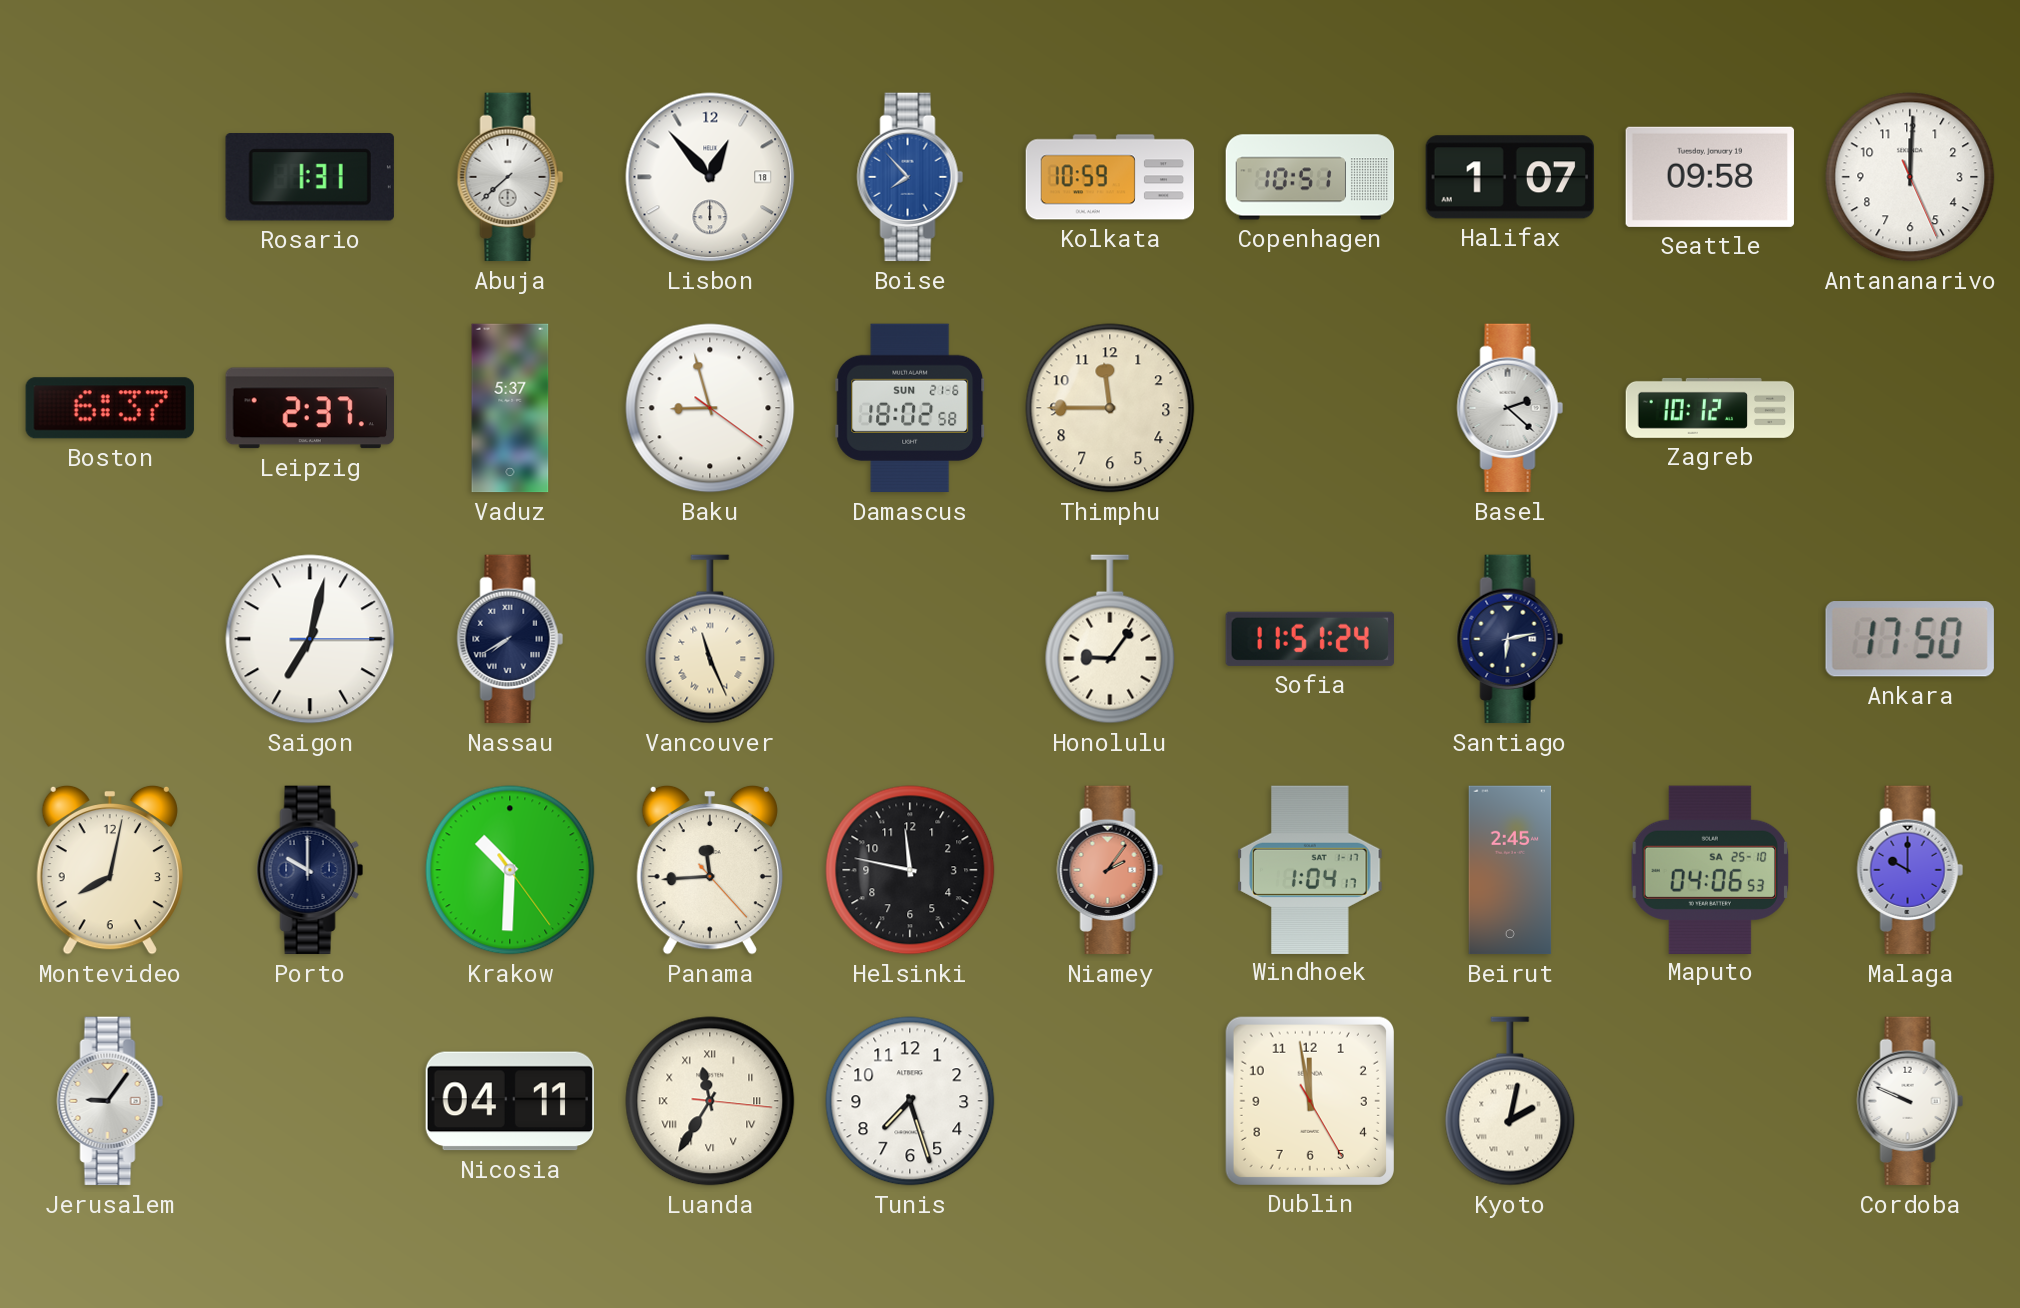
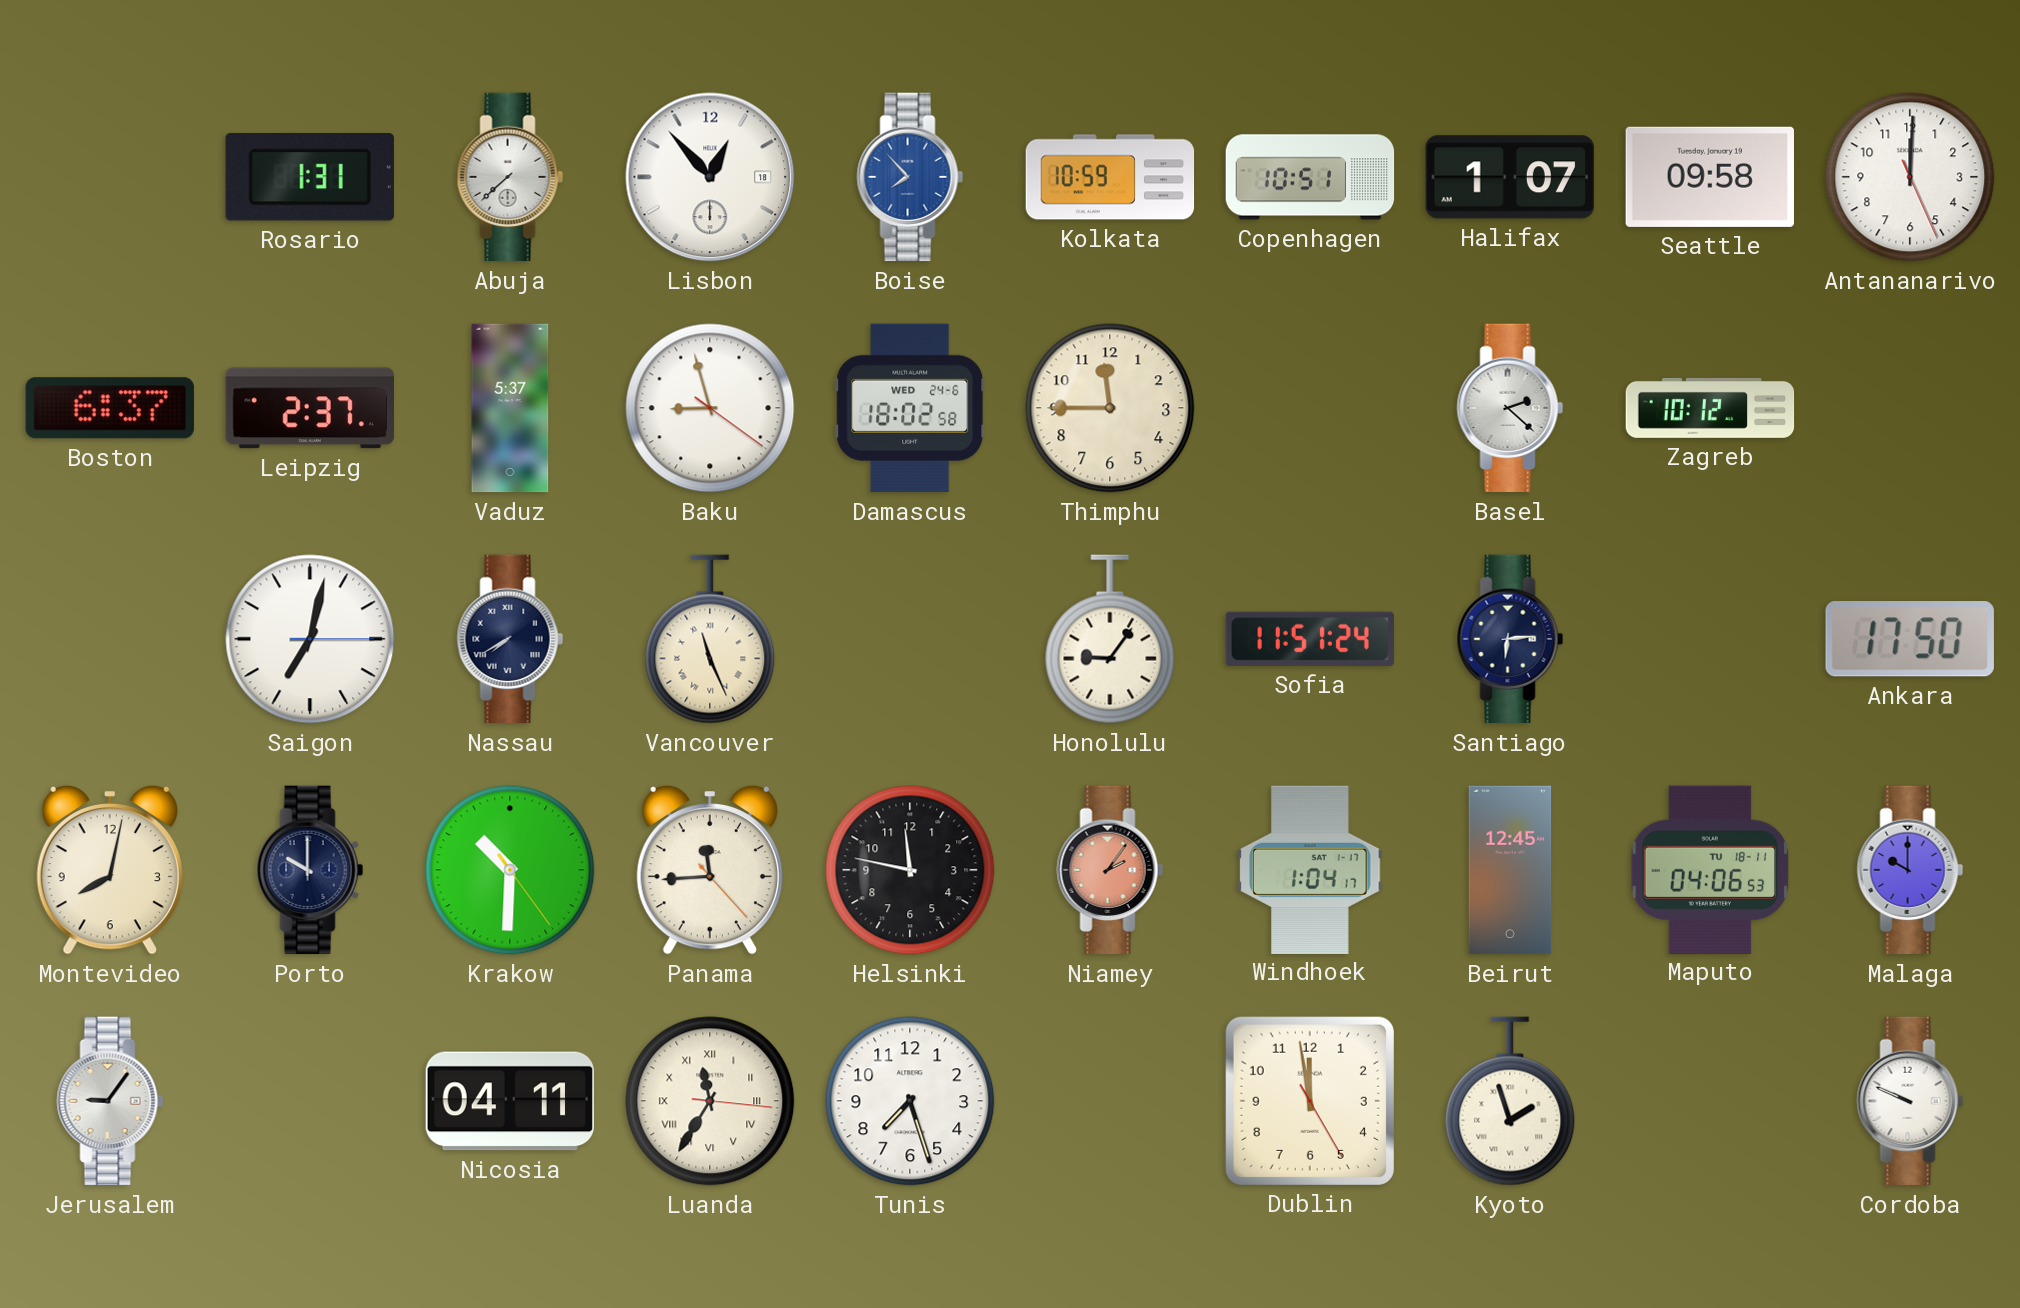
Damascus date: SUN 21-6 -> WED 24-6 (910, 408)
Santiago: 6:13 -> 6:14 (1510, 639)
Beirut: 2:45 -> 12:45 (1510, 870)
Maputo date: SA 25-10 -> TU 18-11 (1710, 869)
Kyoto: 2:02 -> 1:57 (1510, 1101)
